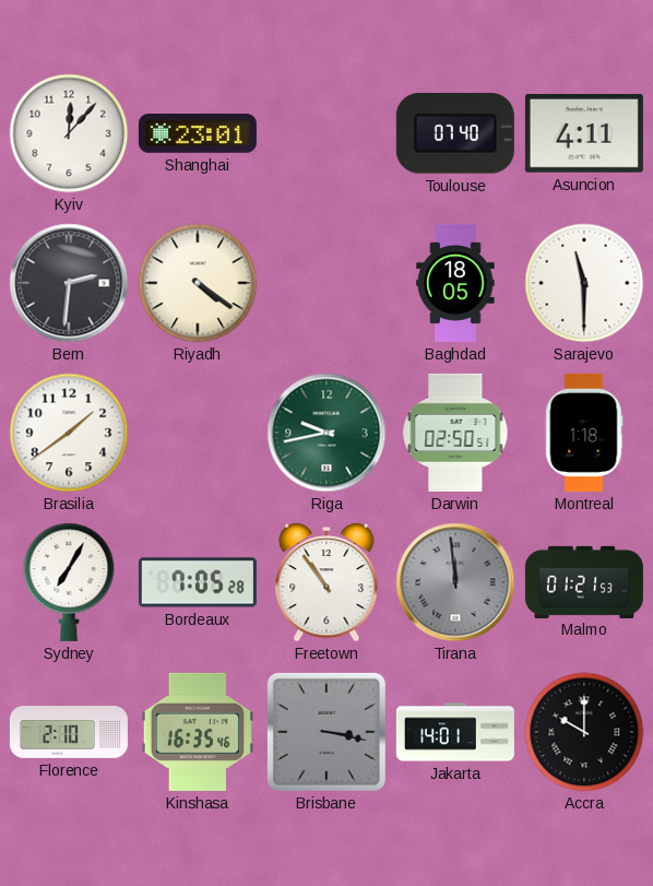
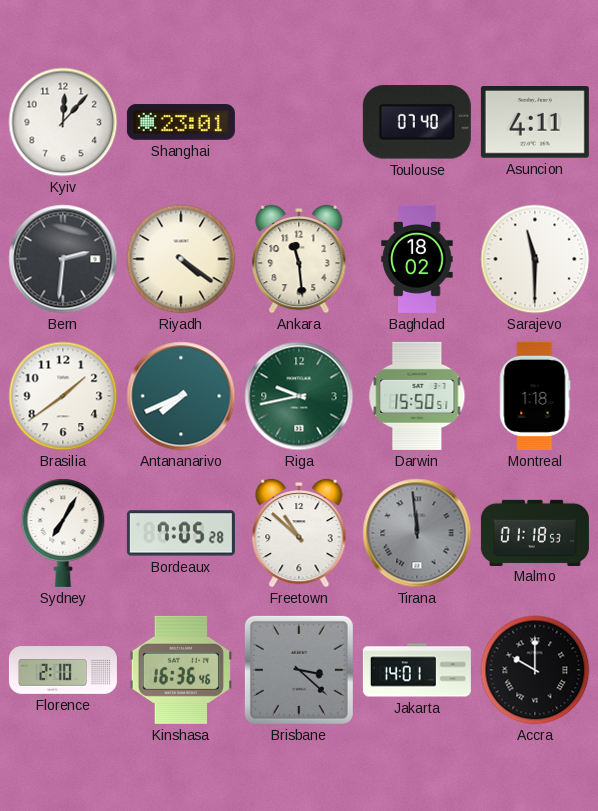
Ankara: none -> 11:29 (299, 259)
Baghdad: 18:05 -> 18:02 (417, 259)
Antananarivo: none -> 7:41 (181, 396)
Darwin: 02:50 -> 15:50 (417, 396)
Freetown: 10:54 -> 10:52 (299, 533)
Malmo: 01:21 -> 01:18 (535, 532)
Kinshasa: 16:35 -> 16:36 (181, 670)
Brisbane: 3:17 -> 3:22 (299, 670)
